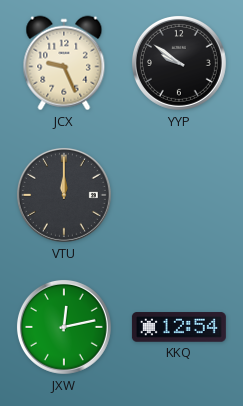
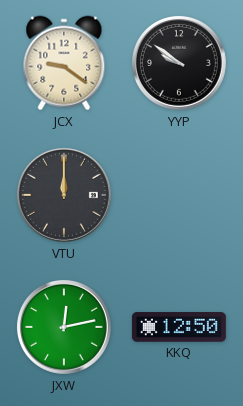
JCX: 9:26 -> 9:21 (64, 63)
KKQ: 12:54 -> 12:50 (179, 327)
